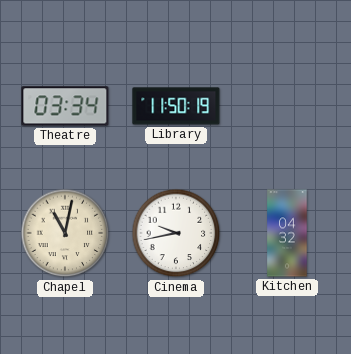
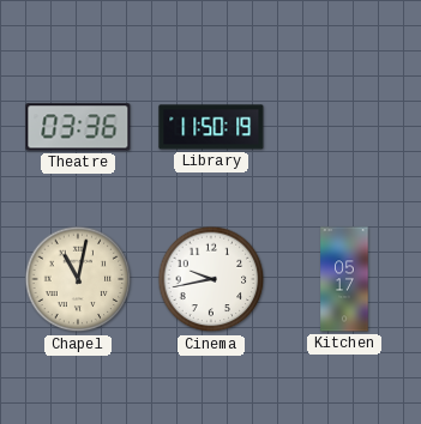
Theatre: 03:34 -> 03:36 (78, 127)
Kitchen: 04:32 -> 05:17 (344, 279)
